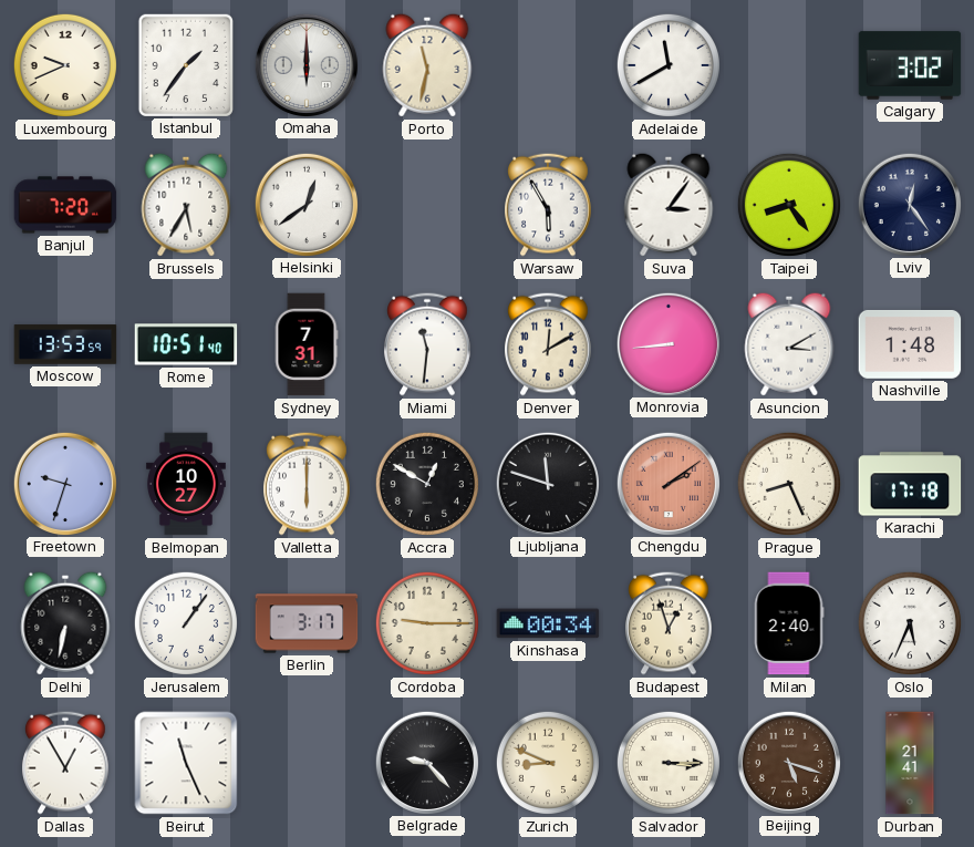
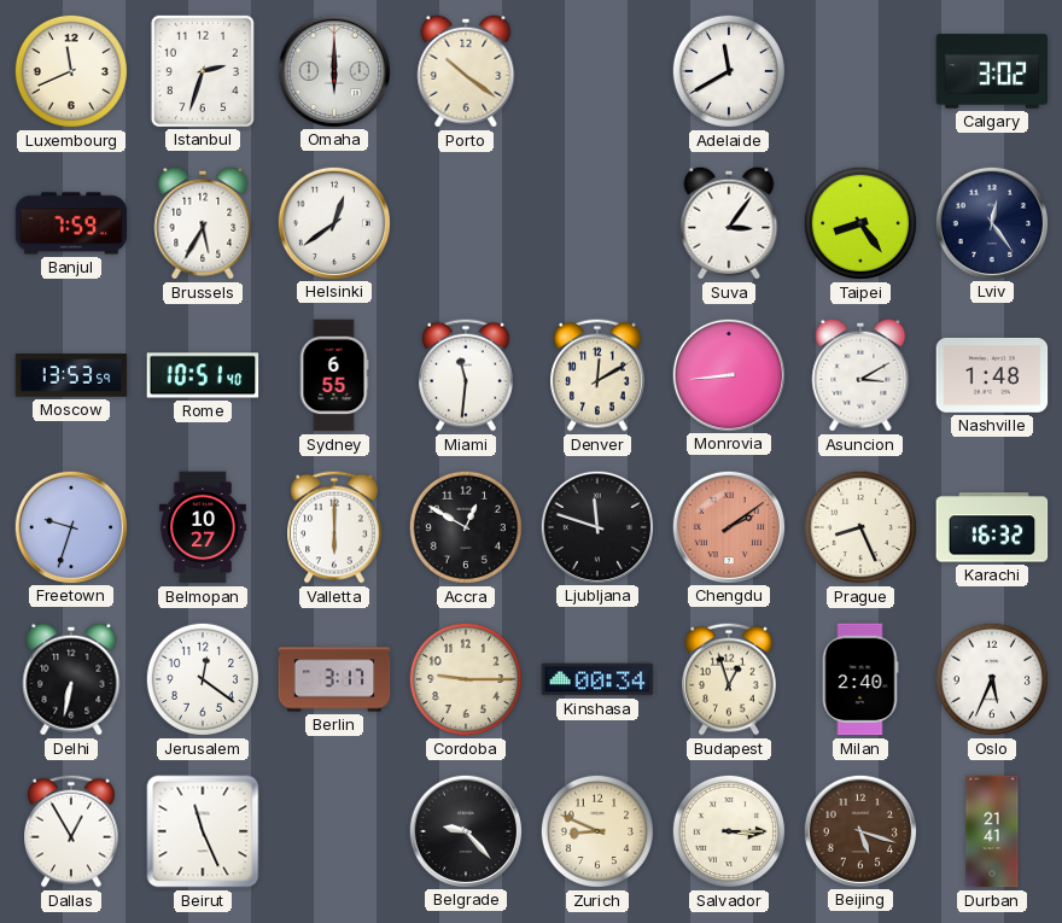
Luxembourg: 9:41 -> 11:41 (71, 71)
Istanbul: 1:36 -> 2:33 (202, 70)
Porto: 11:32 -> 10:21 (466, 71)
Banjul: 7:20 -> 7:59 (71, 223)
Warsaw: 5:55 -> none (549, 205)
Sydney: 7:31 -> 6:55 (334, 375)
Karachi: 17:18 -> 16:32 (992, 527)
Jerusalem: 1:06 -> 12:21 (203, 679)
